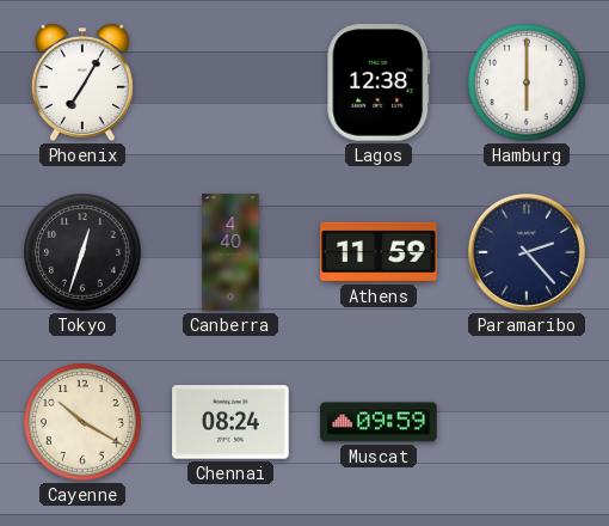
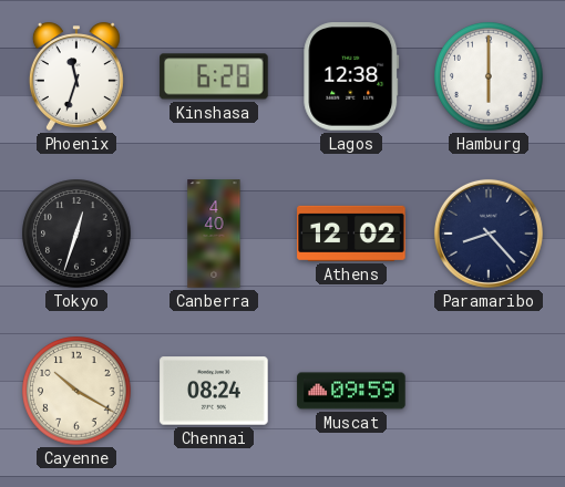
Phoenix: 7:05 -> 11:33 (76, 76)
Kinshasa: none -> 6:28 (214, 76)
Athens: 11:59 -> 12:02 (351, 234)
Paramaribo: 2:23 -> 8:23 (489, 234)
